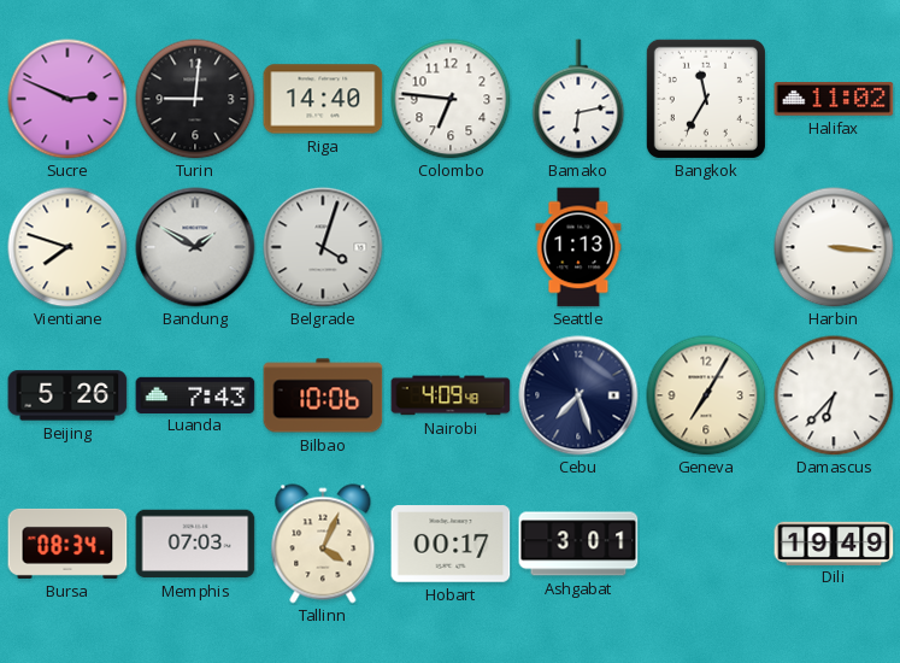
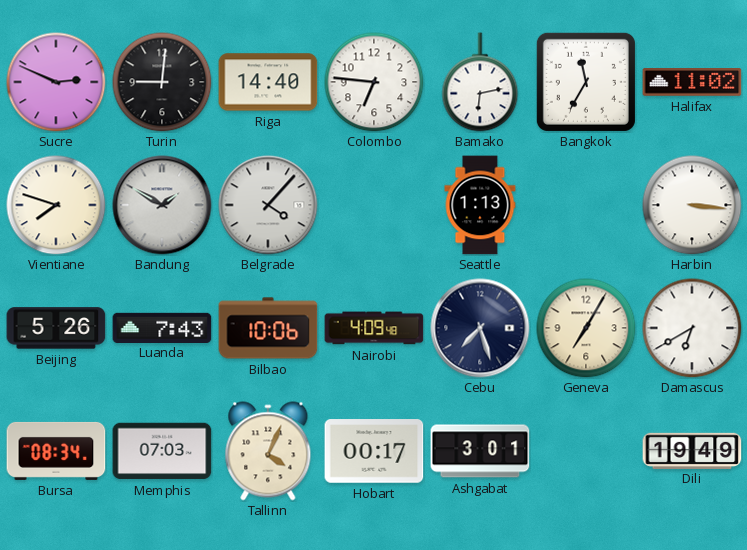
Belgrade: 4:03 -> 4:07 (268, 205)
Damascus: 6:37 -> 6:40 (692, 328)
